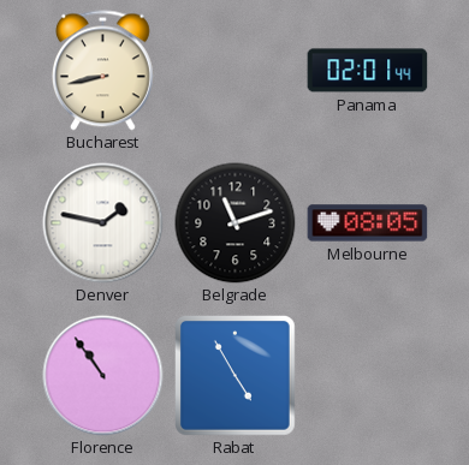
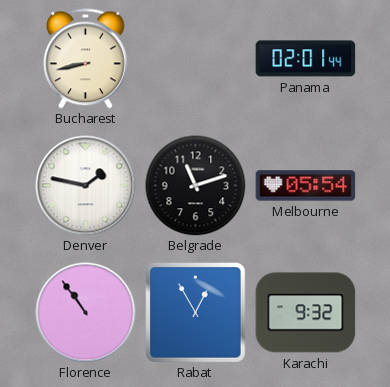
Melbourne: 08:05 -> 05:54 (306, 186)
Rabat: 4:55 -> 12:55 (196, 313)
Karachi: none -> 9:32 (306, 313)
